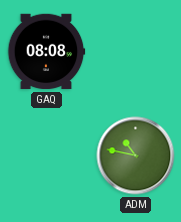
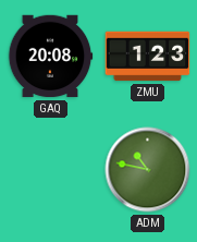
GAQ: 08:08 -> 20:08 (50, 57)
ZMU: none -> 1:23 (148, 57)
